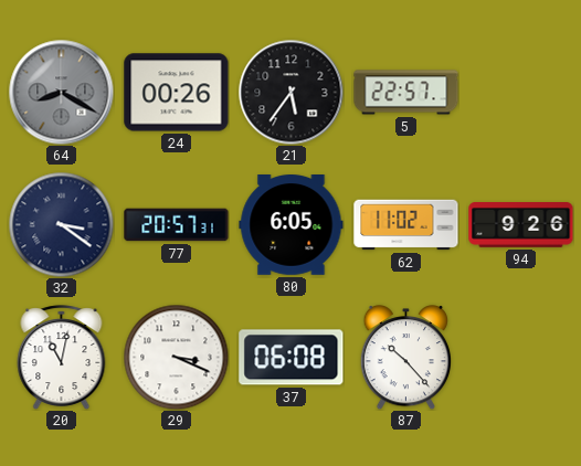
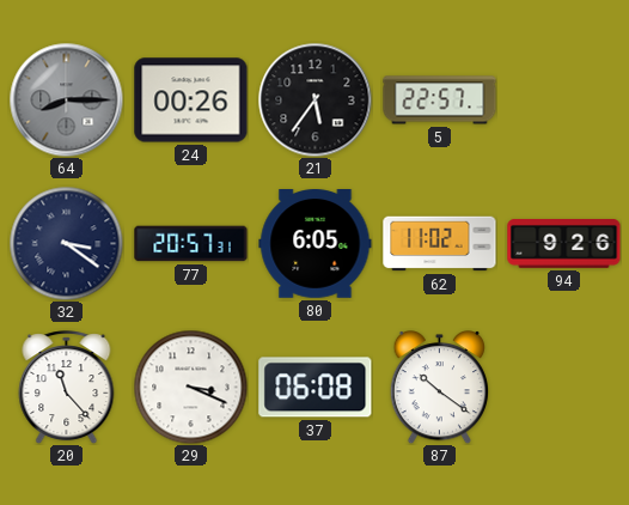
64: 8:20 -> 8:15 (66, 99)
20: 11:02 -> 11:23 (67, 388)
87: 10:23 -> 10:21 (439, 388)
